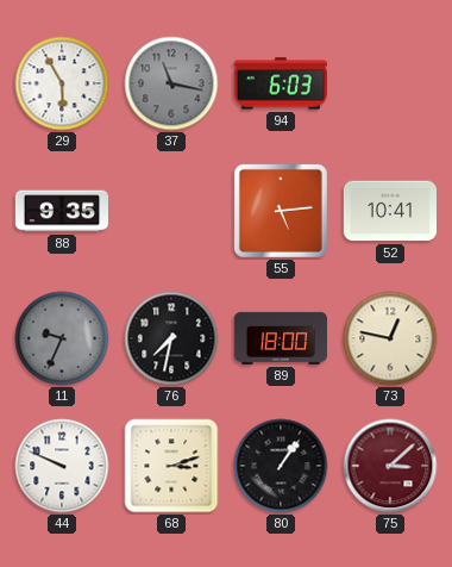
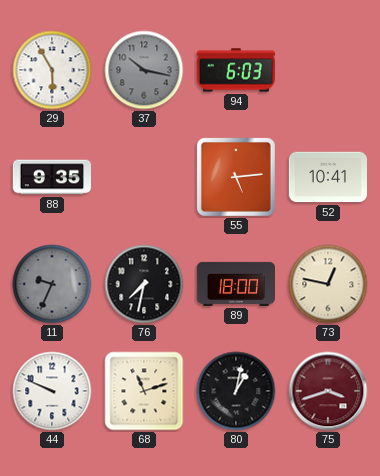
37: 11:17 -> 10:17 (144, 70)
68: 3:12 -> 11:12 (144, 391)
80: 1:06 -> 1:02 (236, 391)
75: 3:08 -> 3:42 (328, 391)
